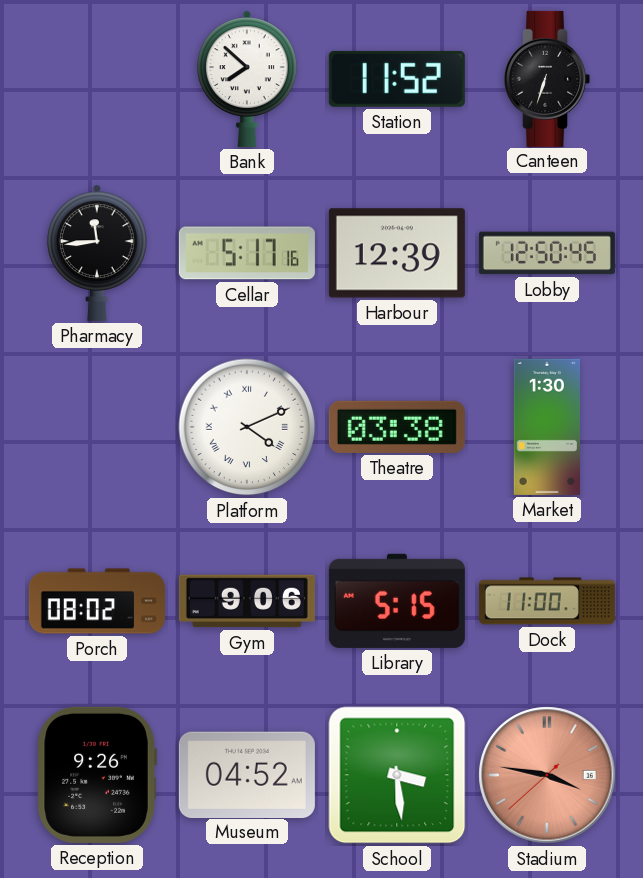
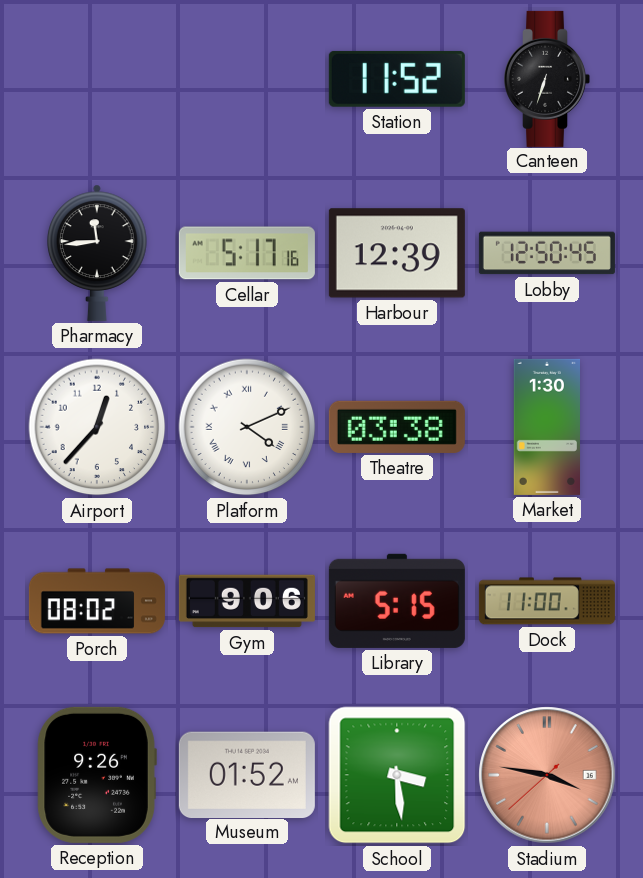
Bank: 7:52 -> none (248, 79)
Airport: none -> 12:37 (97, 427)
Museum: 04:52 -> 01:52 (247, 774)
